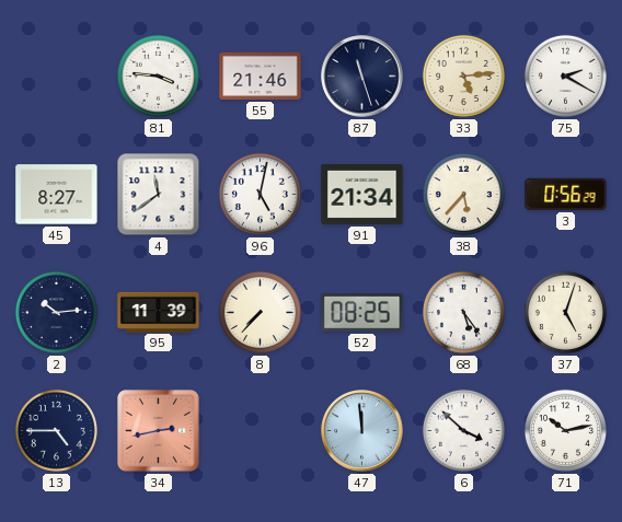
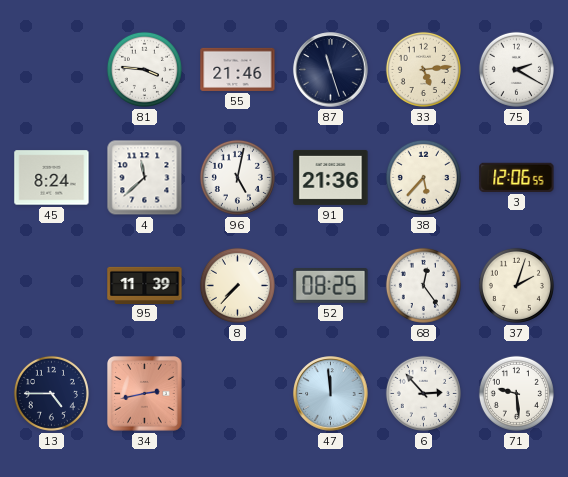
45: 8:27 -> 8:24 (52, 178)
4: 11:39 -> 11:38 (145, 178)
91: 21:34 -> 21:36 (331, 177)
3: 0:56 -> 12:06 (517, 177)
2: 10:14 -> none (56, 312)
68: 5:24 -> 12:24 (423, 285)
37: 5:03 -> 2:03 (516, 285)
6: 3:52 -> 2:53 (423, 393)
71: 10:13 -> 9:29 (516, 393)
